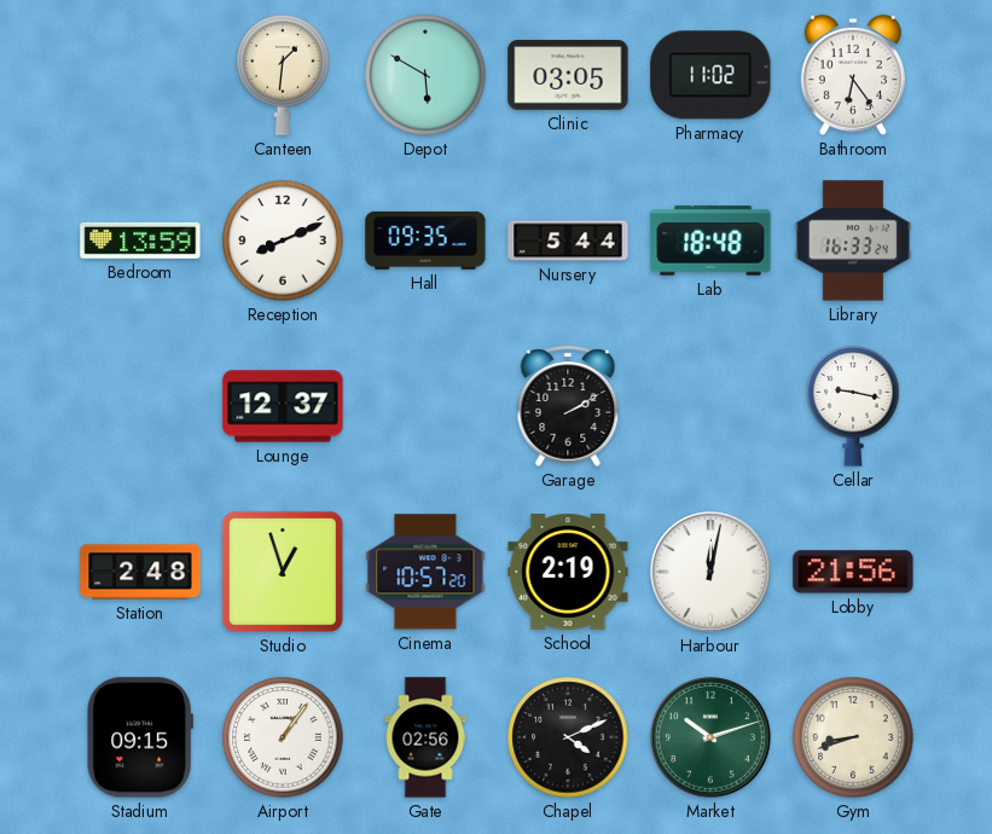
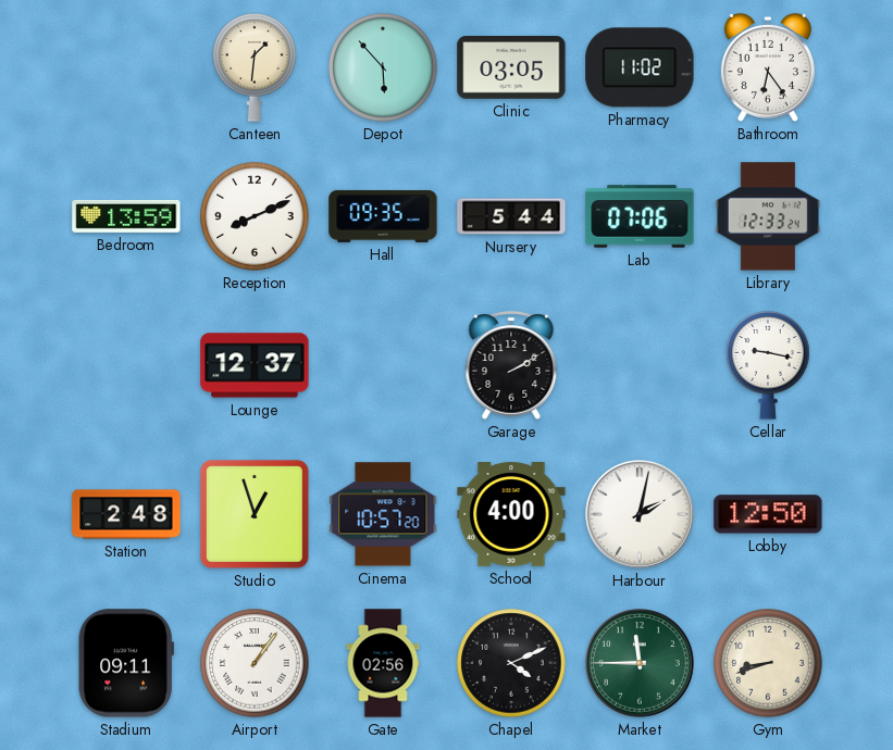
Depot: 5:50 -> 5:53 (383, 67)
Lab: 18:48 -> 07:06 (640, 216)
Library: 16:33 -> 12:33 (768, 216)
School: 2:19 -> 4:00 (511, 515)
Harbour: 12:02 -> 2:02 (641, 515)
Lobby: 21:56 -> 12:50 (768, 514)
Stadium: 09:15 -> 09:11 (126, 663)
Market: 10:12 -> 11:45 (641, 664)
